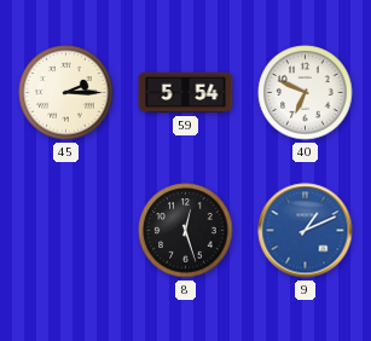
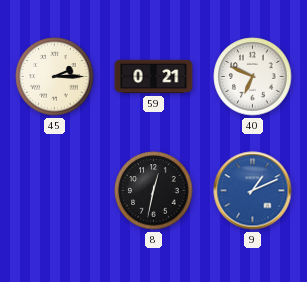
59: 5:54 -> 0:21 (154, 77)
8: 12:27 -> 12:32 (154, 191)
